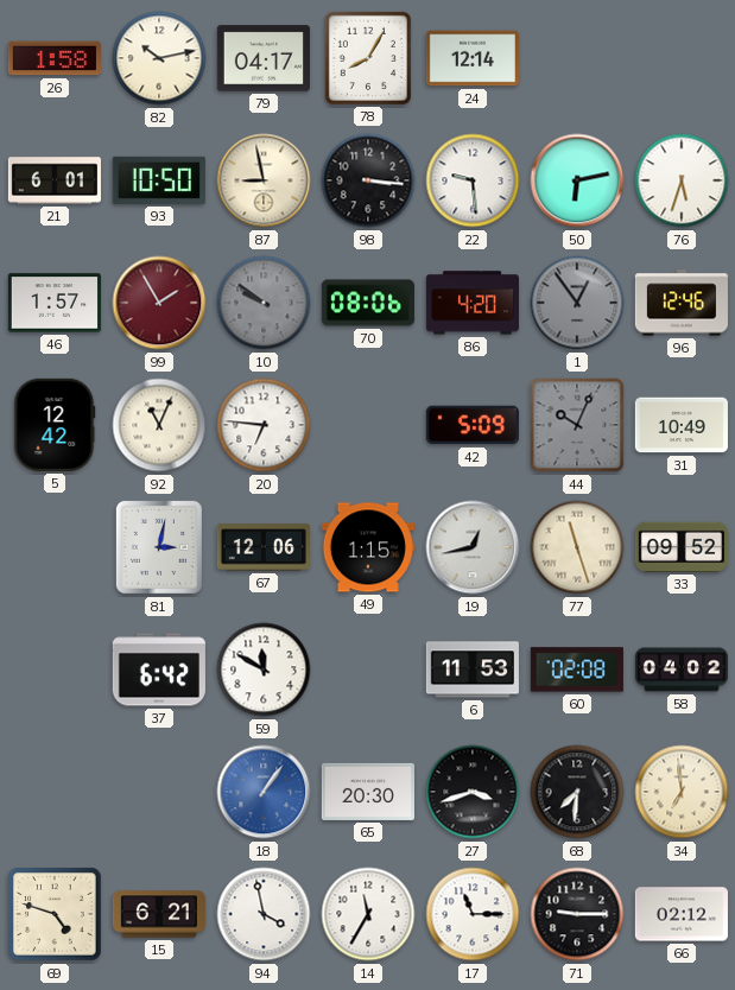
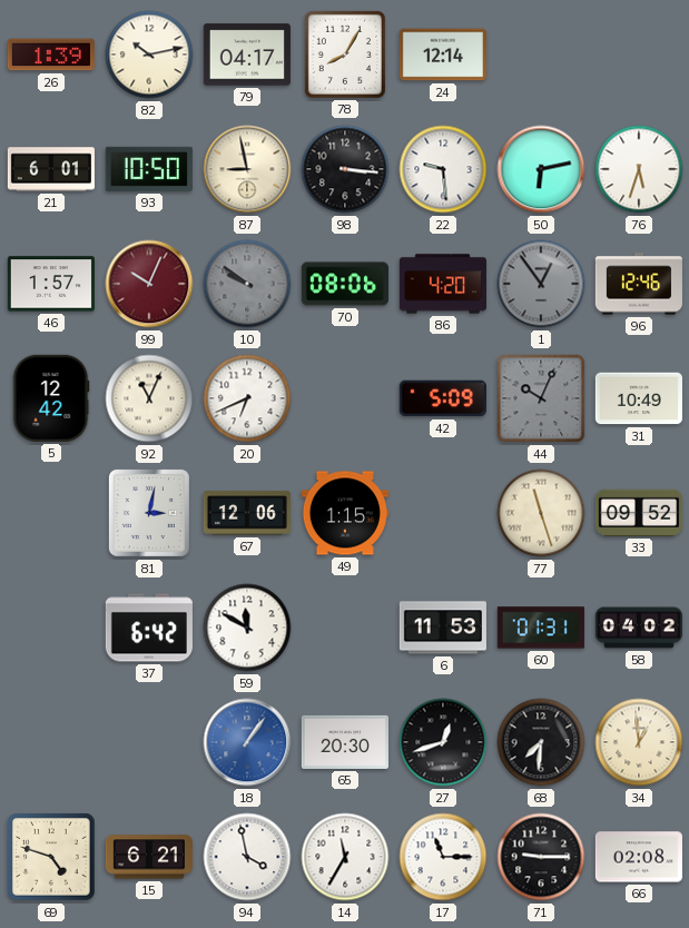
26: 1:58 -> 1:39 (51, 55)
99: 1:55 -> 10:04 (149, 284)
20: 6:46 -> 6:41 (247, 398)
19: 12:43 -> none (473, 547)
60: 02:08 -> 01:31 (541, 628)
27: 3:42 -> 12:42 (443, 742)
34: 6:59 -> 12:59 (639, 742)
66: 02:12 -> 02:08 (639, 857)
